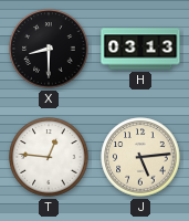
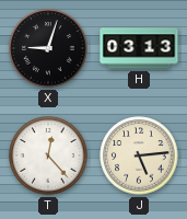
X: 8:30 -> 9:03 (48, 48)
T: 12:46 -> 12:23 (48, 155)
